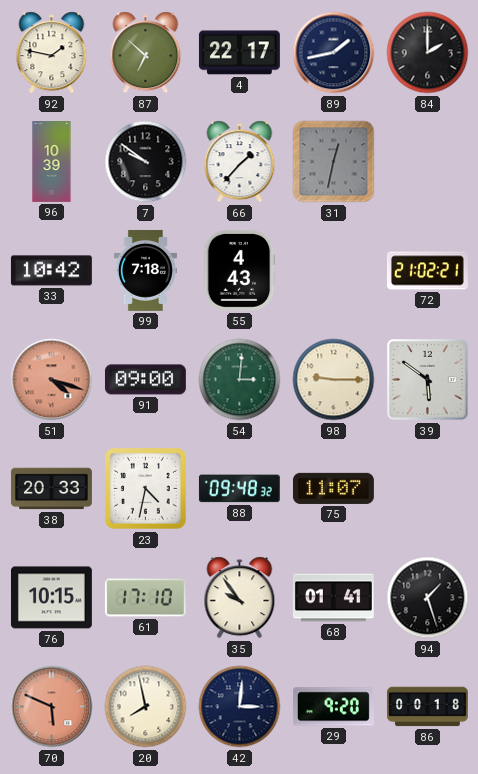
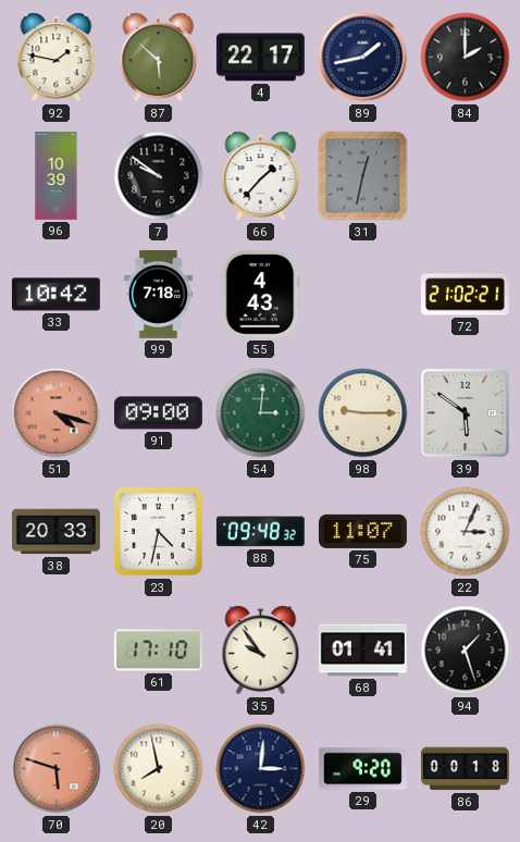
87: 6:52 -> 5:52 (159, 58)
22: none -> 3:04 (466, 532)
76: 10:15 -> none (51, 598)
70: 5:49 -> 5:48 (57, 769)
